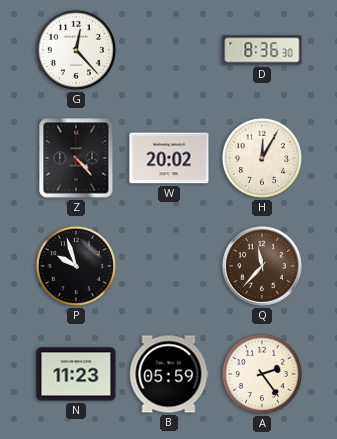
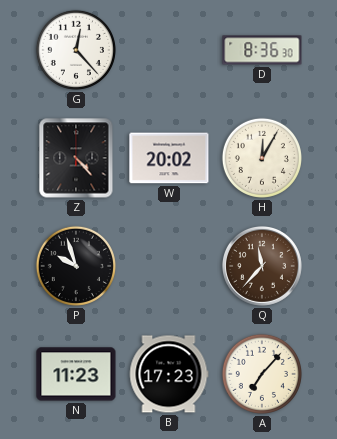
B: 05:59 -> 17:23 (169, 374)
A: 2:24 -> 7:07 (262, 374)
